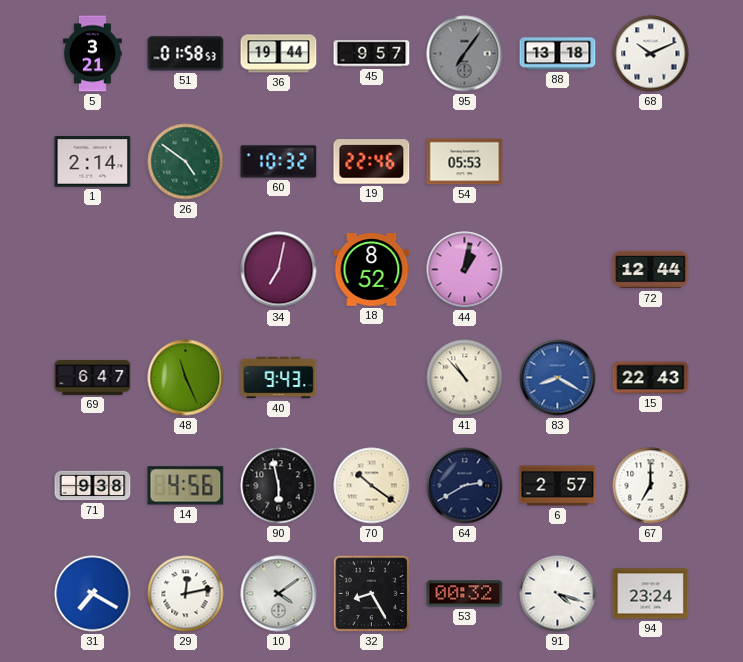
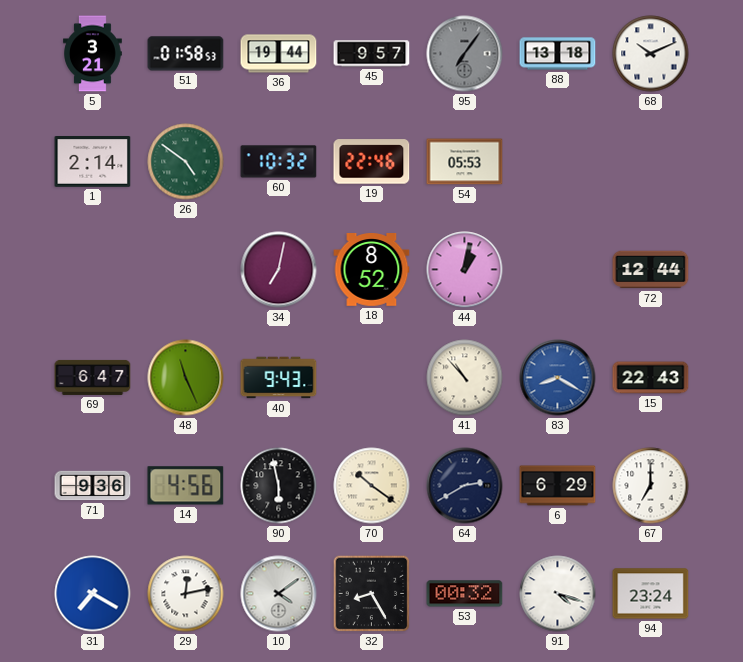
71: 9:38 -> 9:36 (93, 486)
6: 2:57 -> 6:29 (558, 486)
